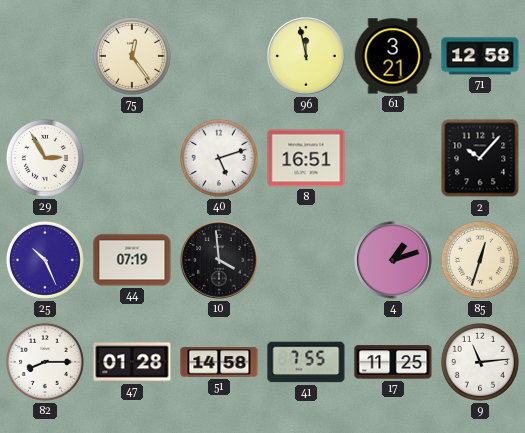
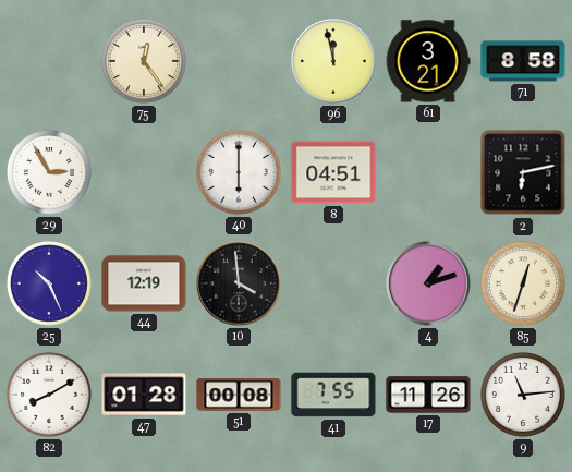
71: 12:58 -> 8:58 (523, 61)
40: 5:12 -> 6:00 (239, 172)
8: 16:51 -> 04:51 (333, 172)
2: 10:07 -> 6:13 (523, 172)
44: 07:19 -> 12:19 (144, 283)
82: 8:15 -> 8:10 (49, 395)
51: 14:58 -> 00:08 (239, 395)
17: 11:25 -> 11:26 (428, 395)
